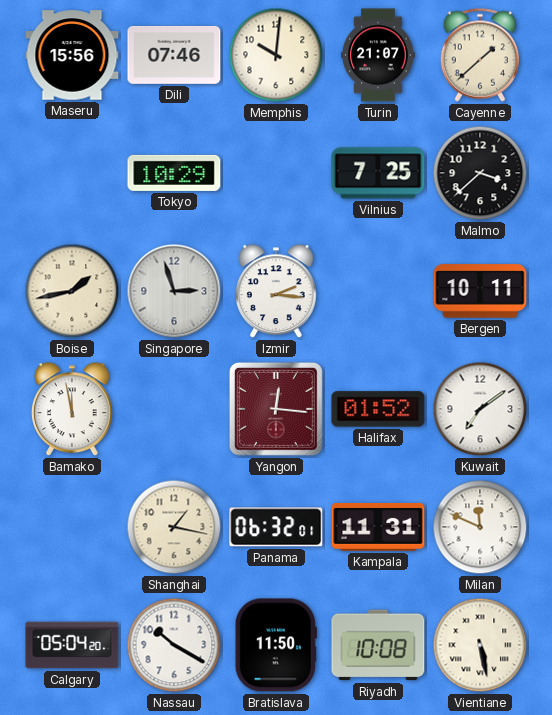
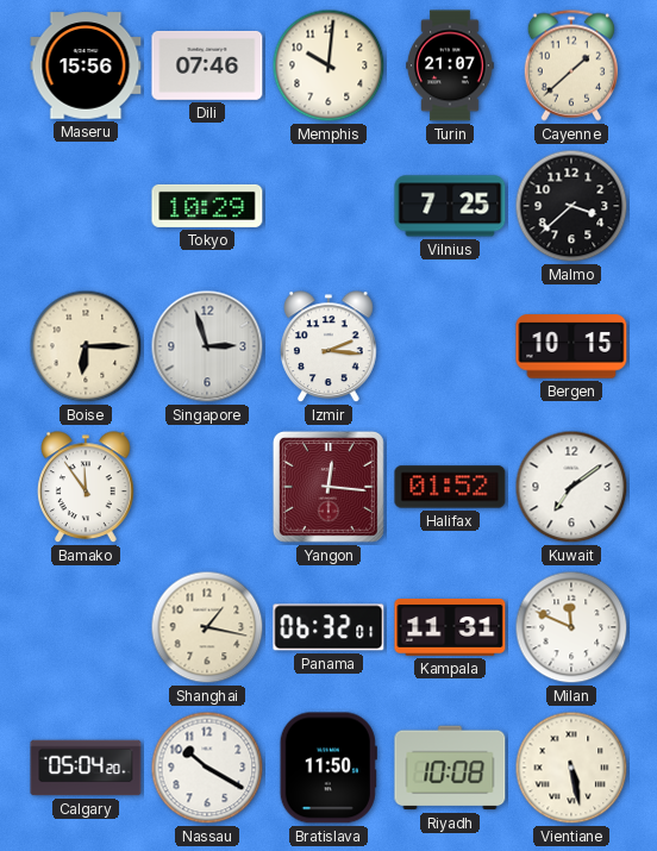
Boise: 1:43 -> 6:15 (86, 346)
Bergen: 10:11 -> 10:15 (571, 346)
Bamako: 11:58 -> 11:54 (87, 488)
